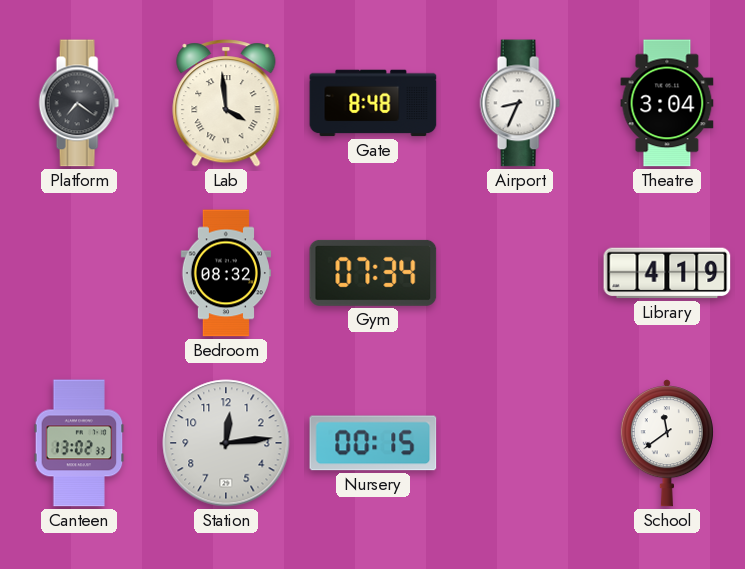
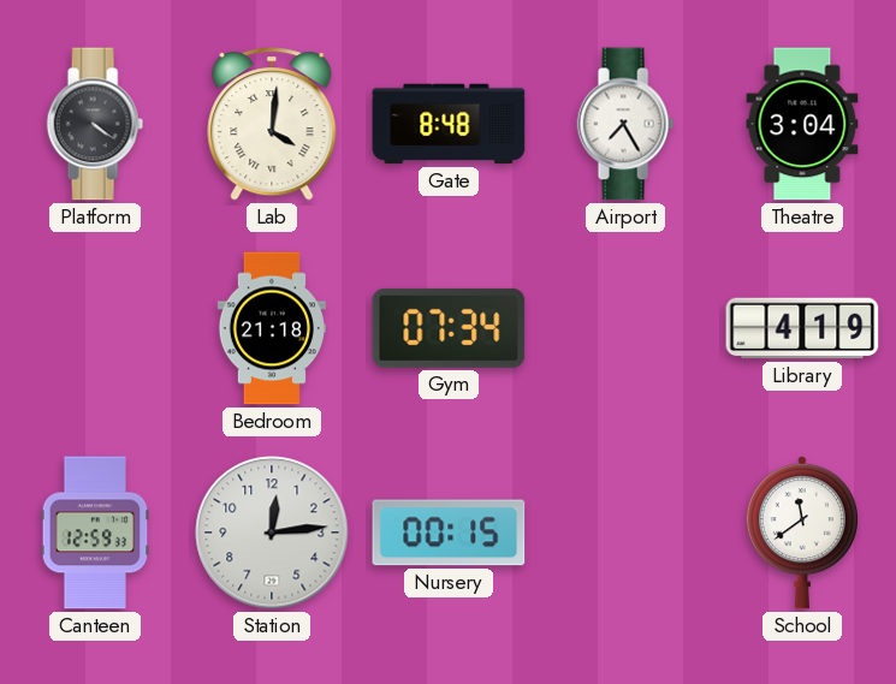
Platform: 7:21 -> 4:21 (95, 124)
Lab: 3:59 -> 4:01 (272, 124)
Airport: 8:34 -> 7:25 (625, 124)
Bedroom: 08:32 -> 21:18 (271, 328)
Canteen: 13:02 -> 12:59 (95, 533)
